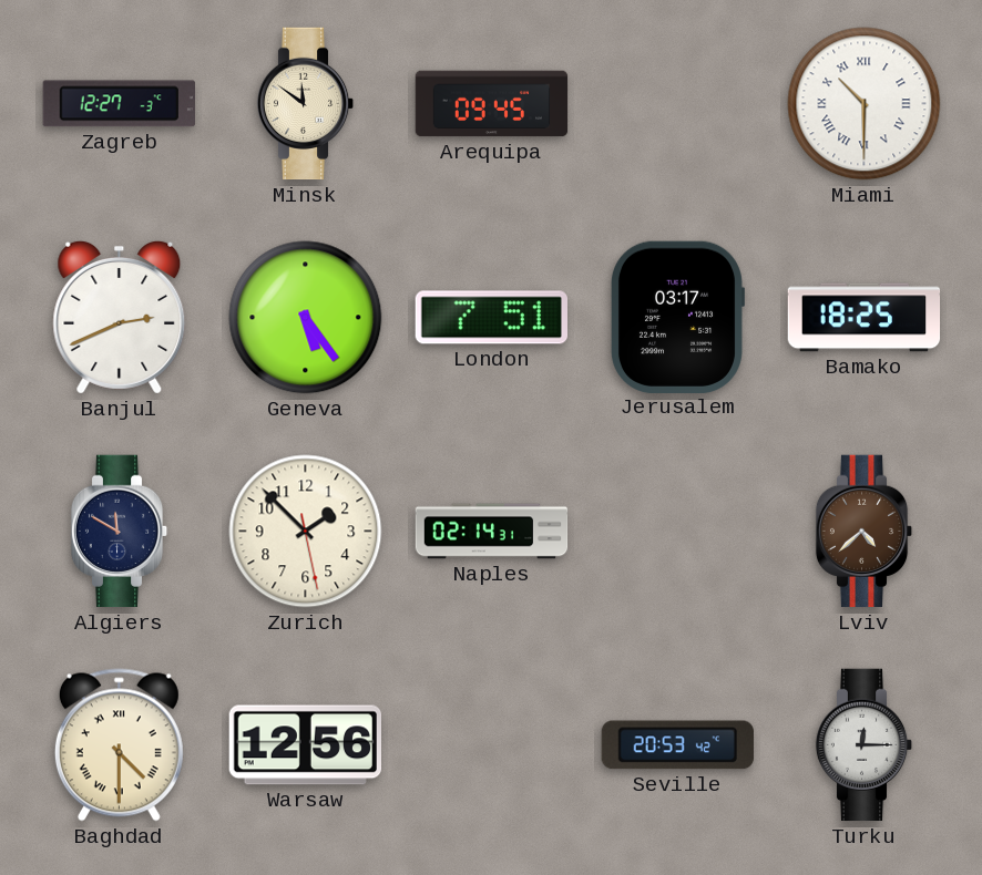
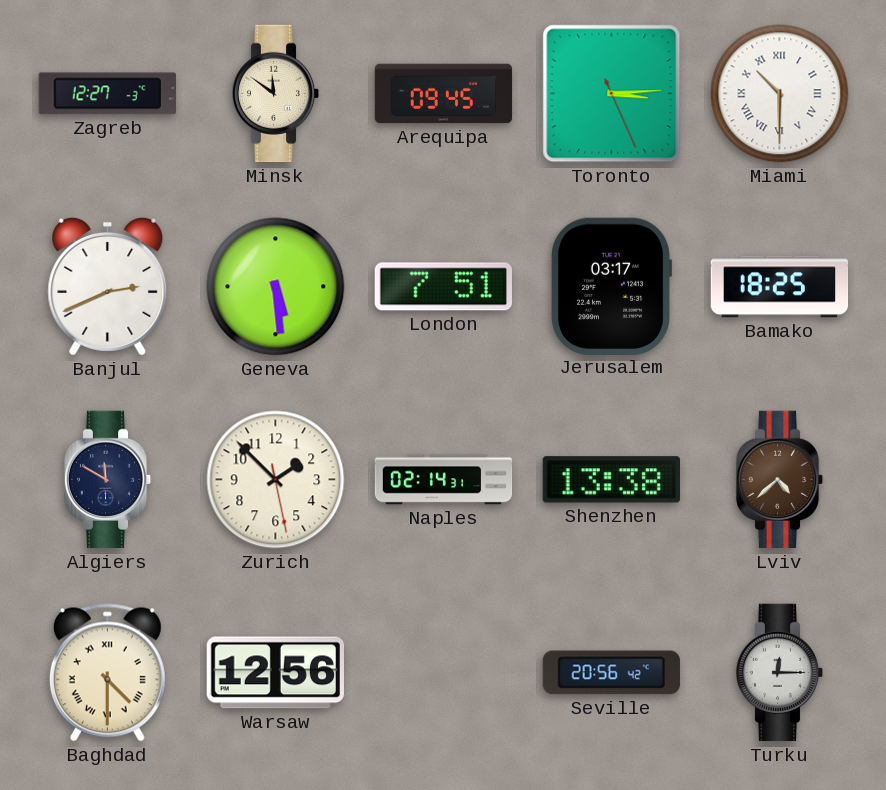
Toronto: none -> 3:14 (612, 94)
Geneva: 5:24 -> 5:29 (276, 287)
Shenzhen: none -> 13:38 (611, 480)
Seville: 20:53 -> 20:56 (611, 673)
